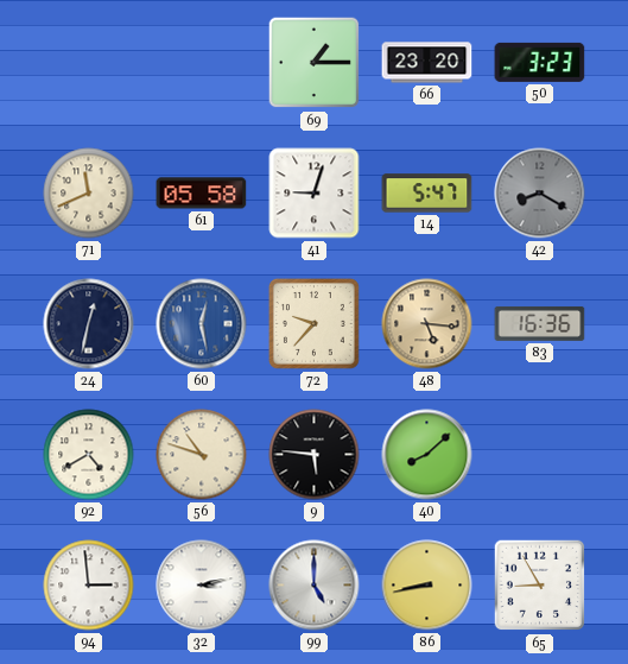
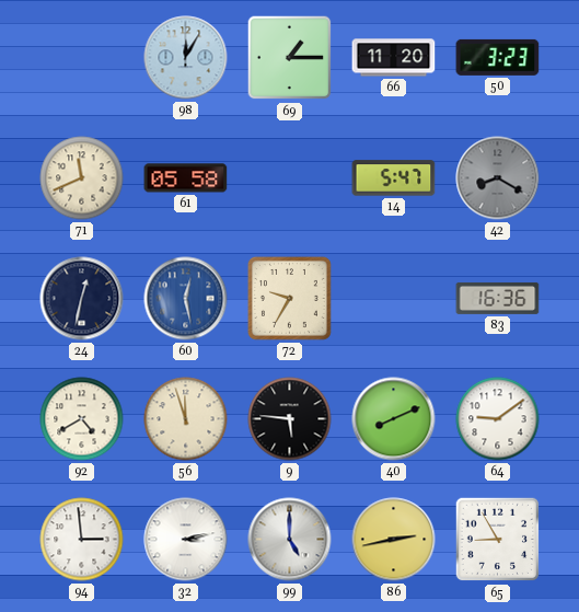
98: none -> 12:05 (186, 58)
66: 23:20 -> 11:20 (394, 58)
41: 9:03 -> none (315, 194)
72: 9:37 -> 9:35 (289, 298)
48: 5:16 -> none (427, 324)
56: 10:48 -> 11:57 (186, 419)
40: 8:08 -> 8:11 (394, 419)
64: none -> 9:09 (498, 419)
86: 8:43 -> 2:43 (394, 540)
